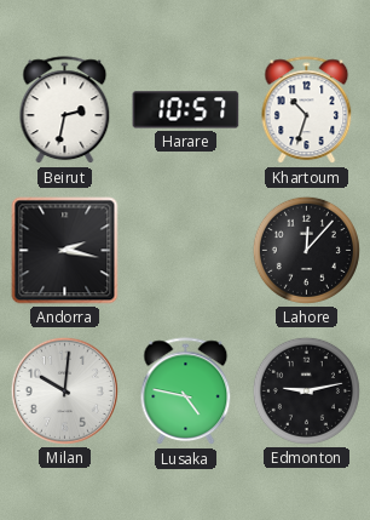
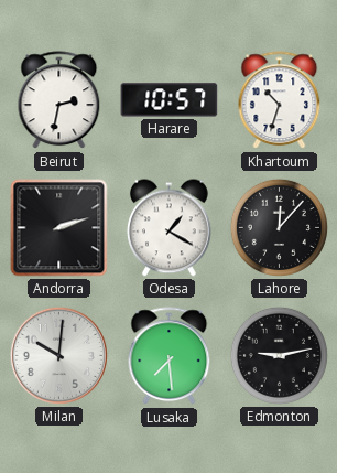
Andorra: 2:17 -> 2:12 (59, 228)
Odesa: none -> 1:20 (168, 228)
Lusaka: 4:47 -> 7:29 (170, 356)
